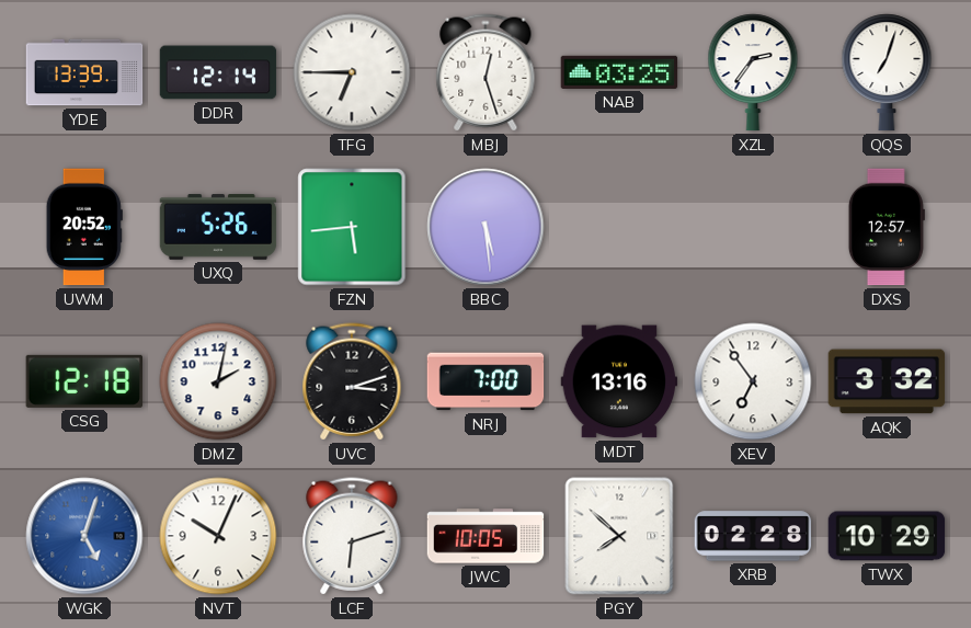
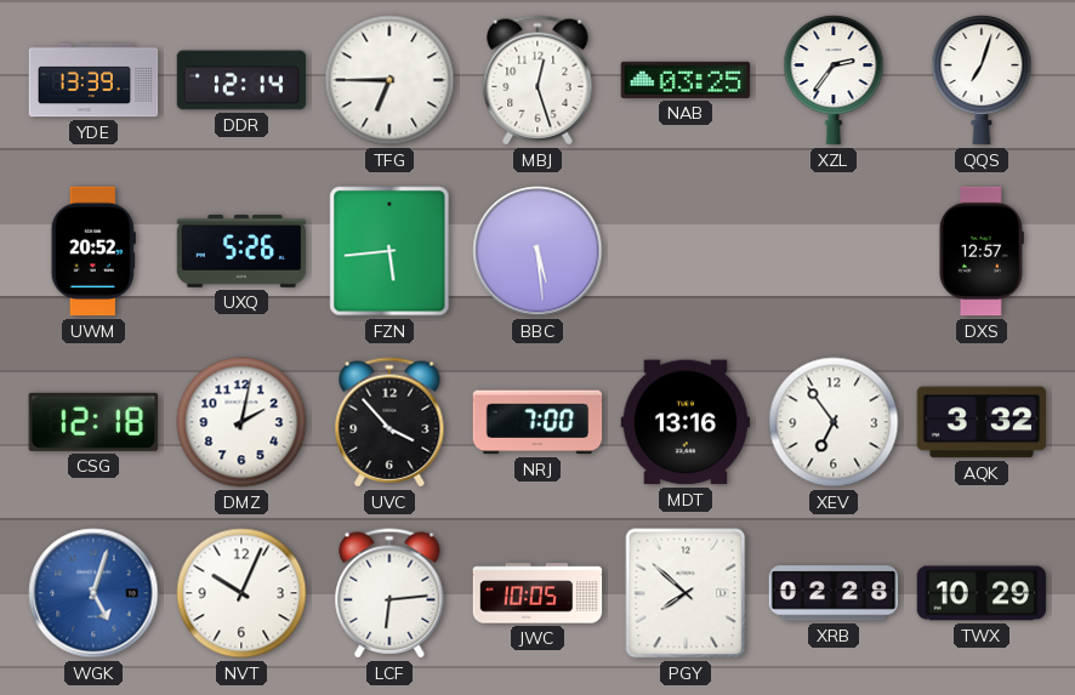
UVC: 3:12 -> 3:53 (389, 422)
LCF: 6:12 -> 6:14 (389, 593)
